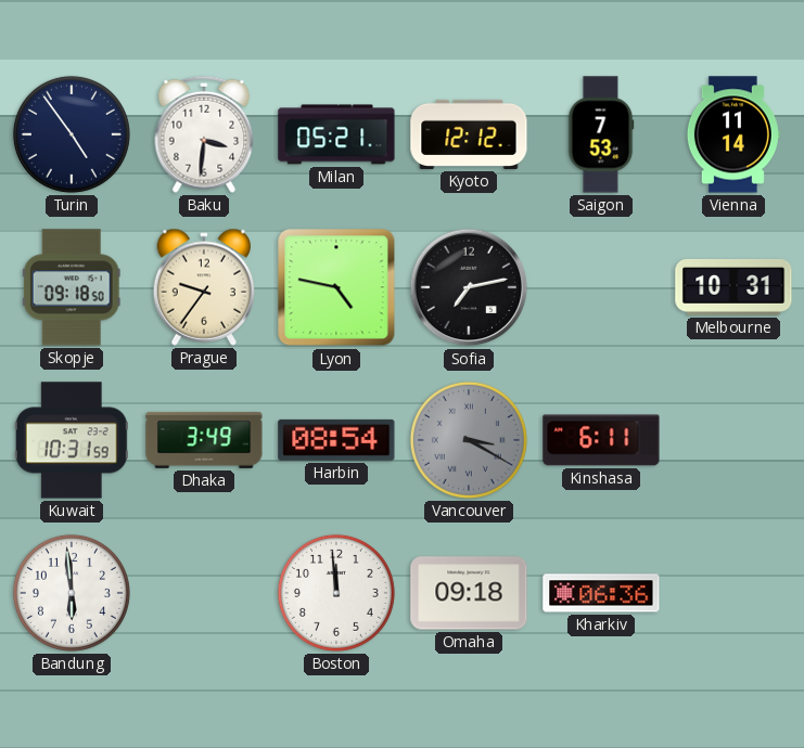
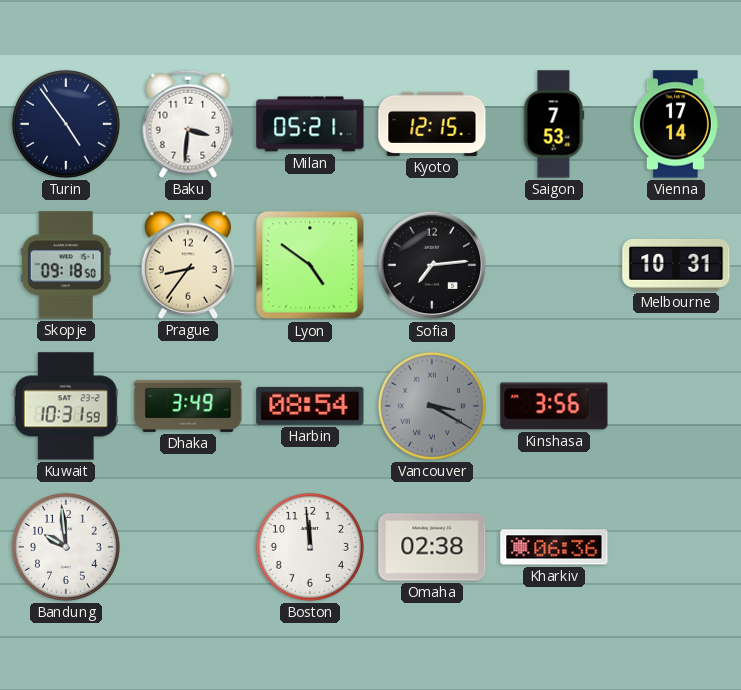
Kyoto: 12:12 -> 12:15 (432, 124)
Vienna: 11:14 -> 17:14 (676, 124)
Prague: 9:36 -> 8:36 (188, 265)
Lyon: 4:47 -> 4:51 (310, 265)
Sofia: 7:13 -> 7:14 (432, 265)
Kinshasa: 6:11 -> 3:56 (554, 406)
Bandung: 5:59 -> 9:59 (66, 547)
Omaha: 09:18 -> 02:38 (432, 547)
